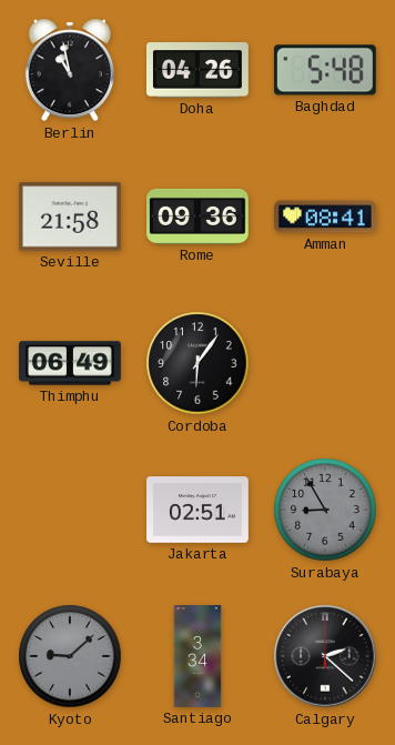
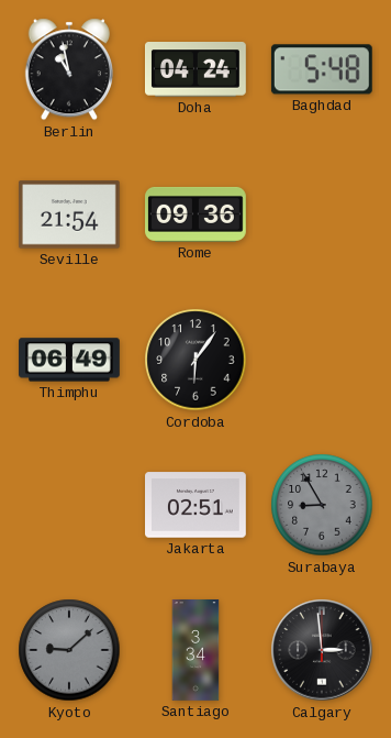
Doha: 04:26 -> 04:24 (197, 69)
Seville: 21:58 -> 21:54 (69, 214)
Amman: 08:41 -> none (326, 217)
Calgary: 2:22 -> 2:59 (322, 650)
